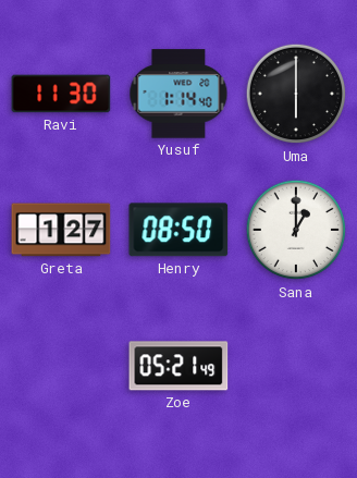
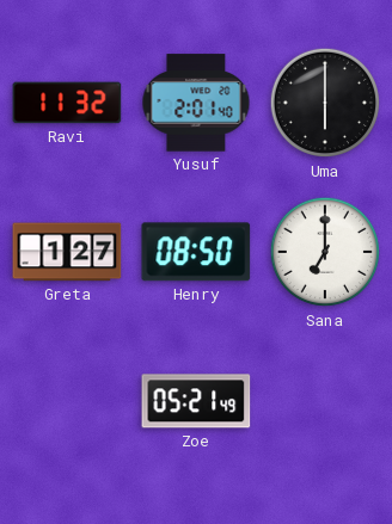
Ravi: 11:30 -> 11:32 (67, 103)
Yusuf: 1:14 -> 2:01 (196, 103)
Sana: 1:00 -> 7:00 (325, 252)
